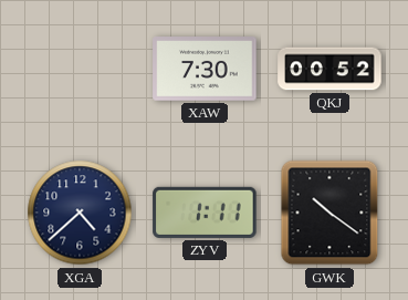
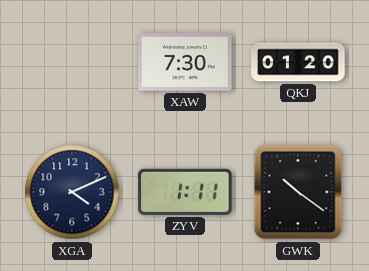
QKJ: 00:52 -> 01:20 (298, 62)
XGA: 4:38 -> 4:11 (72, 192)
